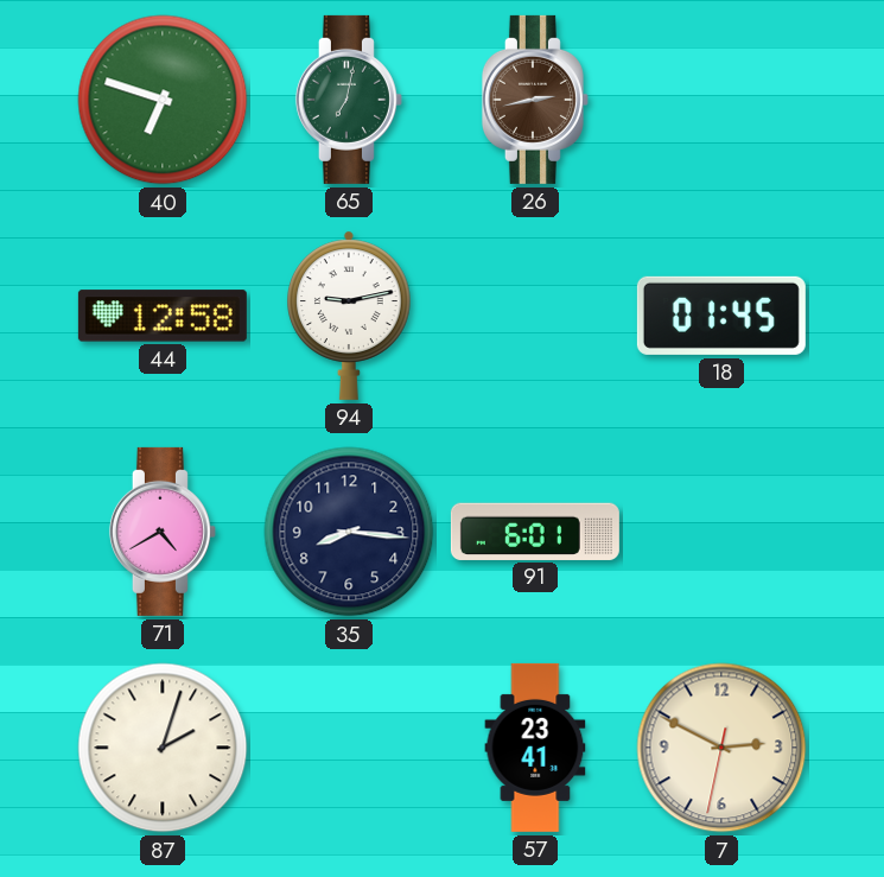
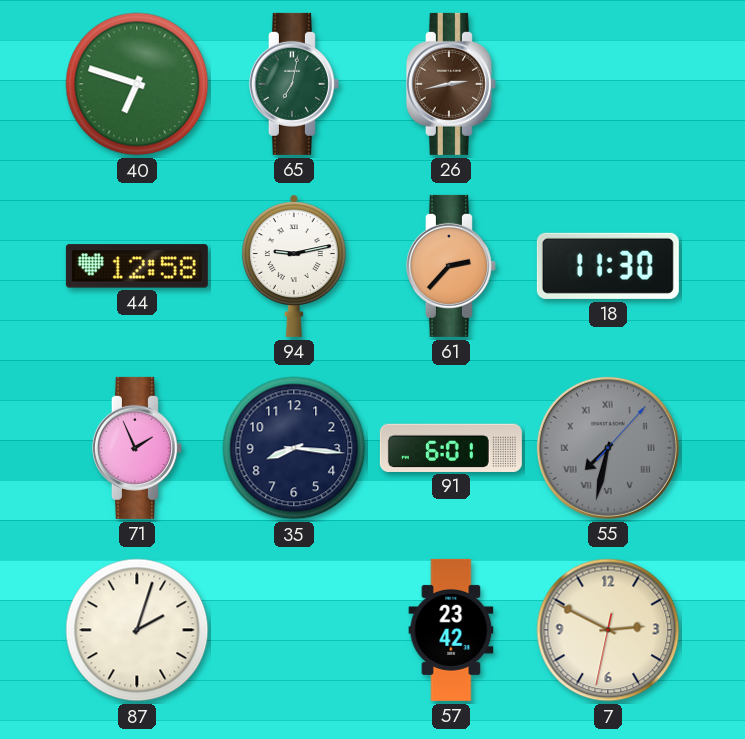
61: none -> 2:37 (451, 266)
18: 01:45 -> 11:30 (608, 266)
71: 4:40 -> 1:56 (137, 448)
55: none -> 7:32 (608, 448)
57: 23:41 -> 23:42 (451, 630)
